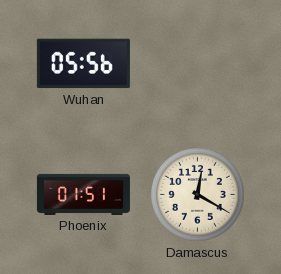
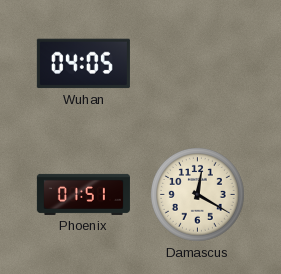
Wuhan: 05:56 -> 04:05 (83, 64)
